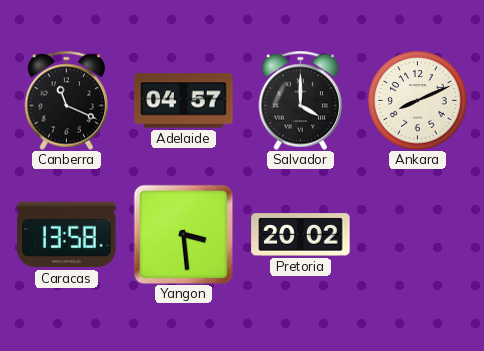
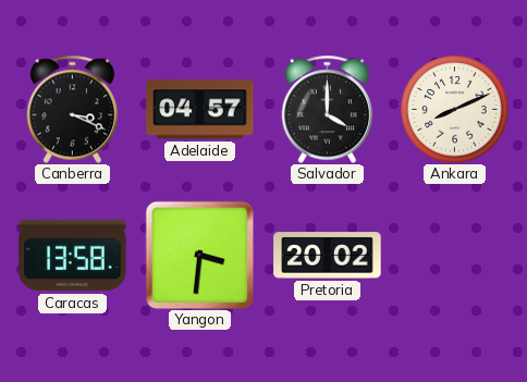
Canberra: 11:19 -> 3:19 (73, 109)
Yangon: 3:29 -> 3:31 (199, 255)
